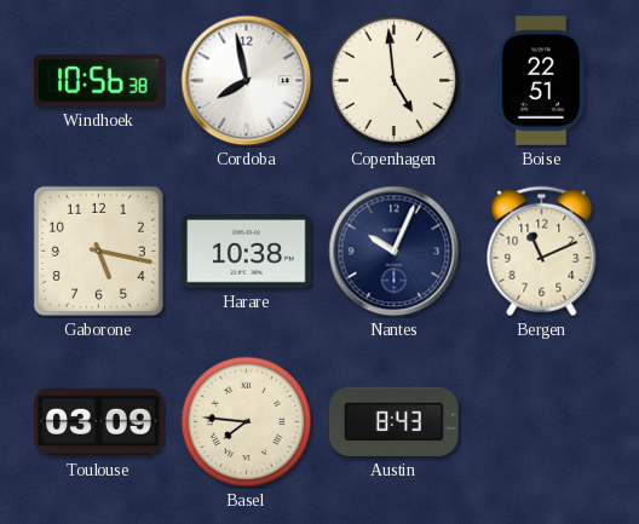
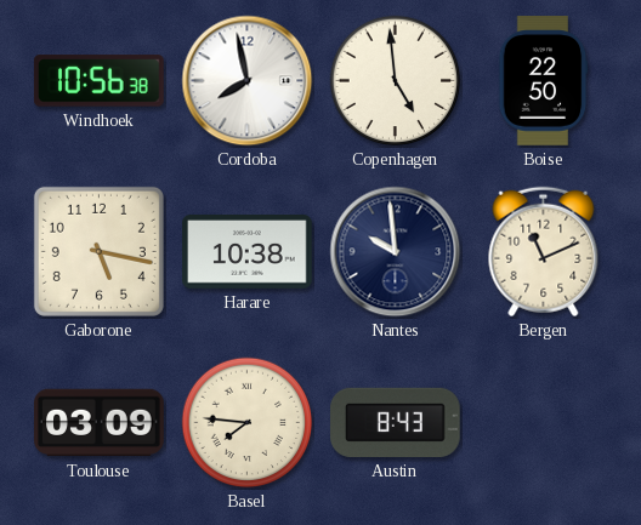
Boise: 22:51 -> 22:50 (543, 81)
Nantes: 10:04 -> 9:59 (396, 252)
